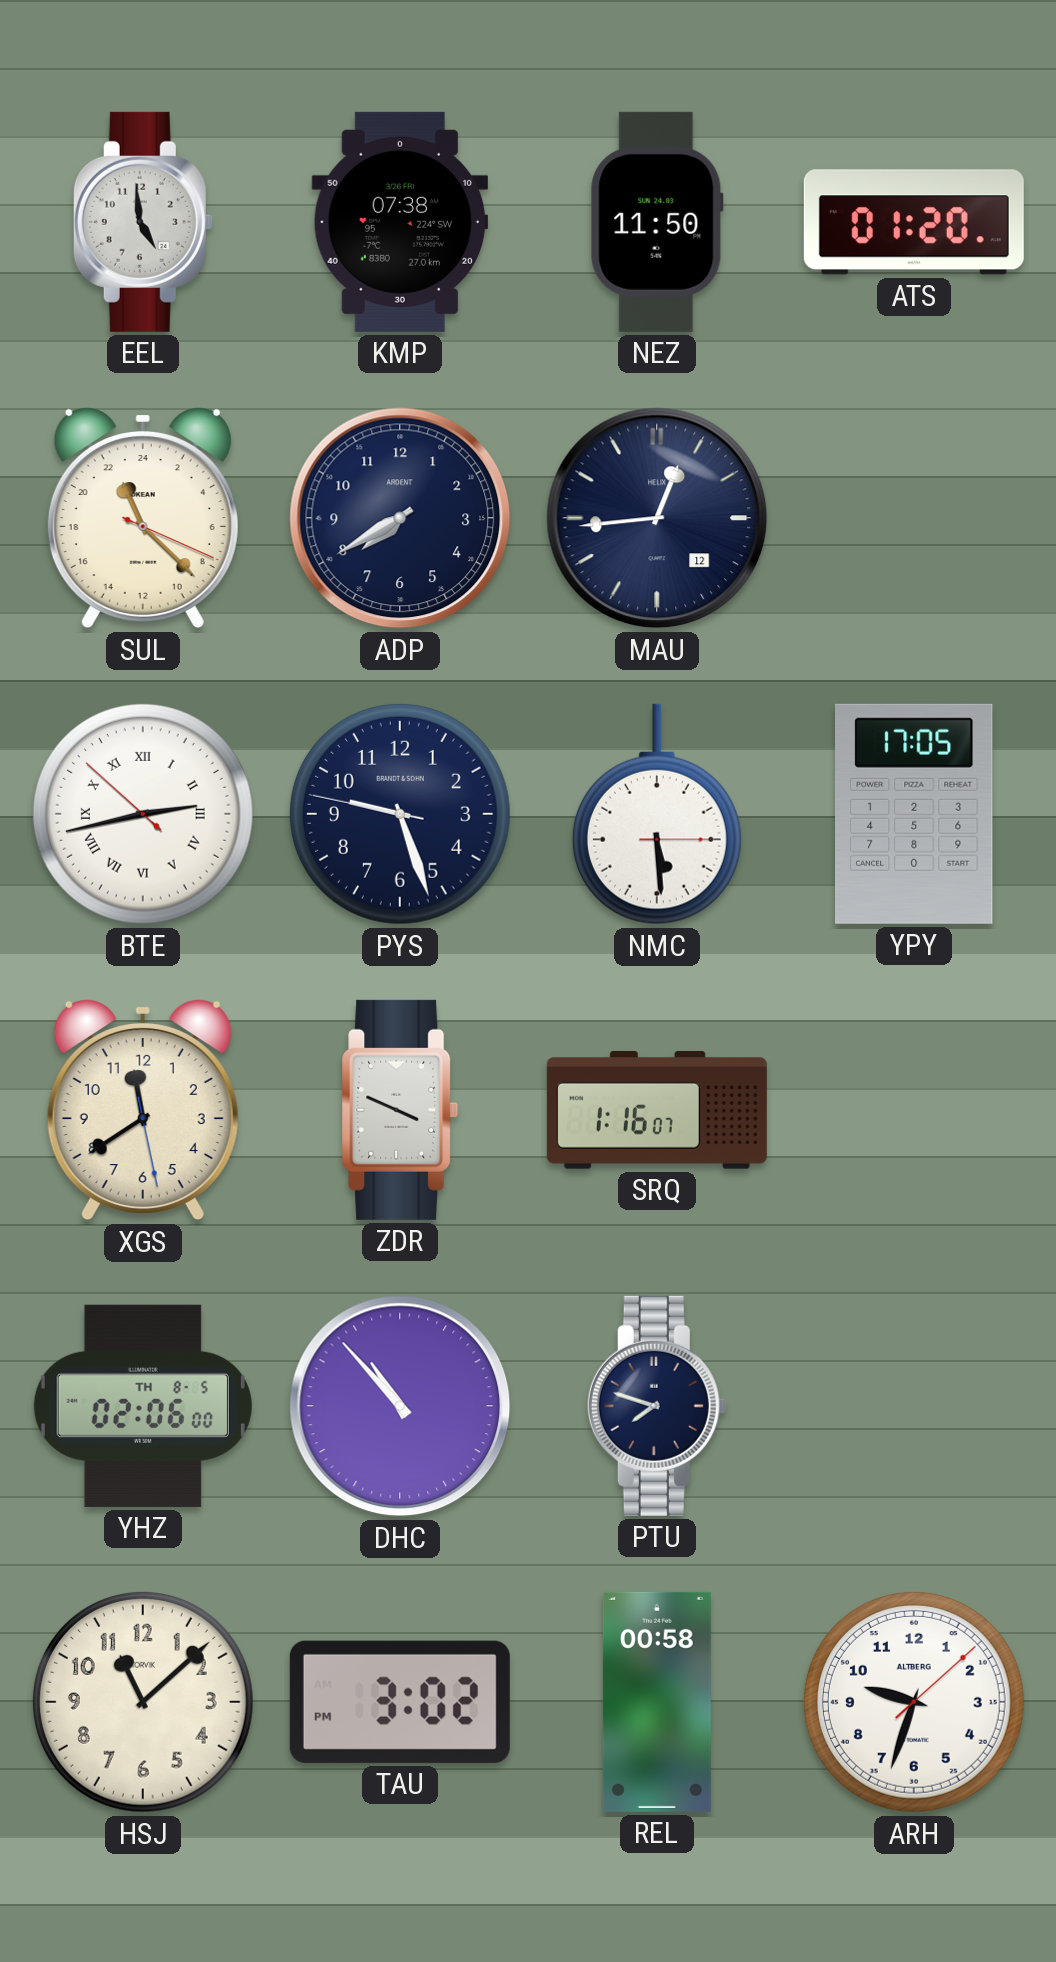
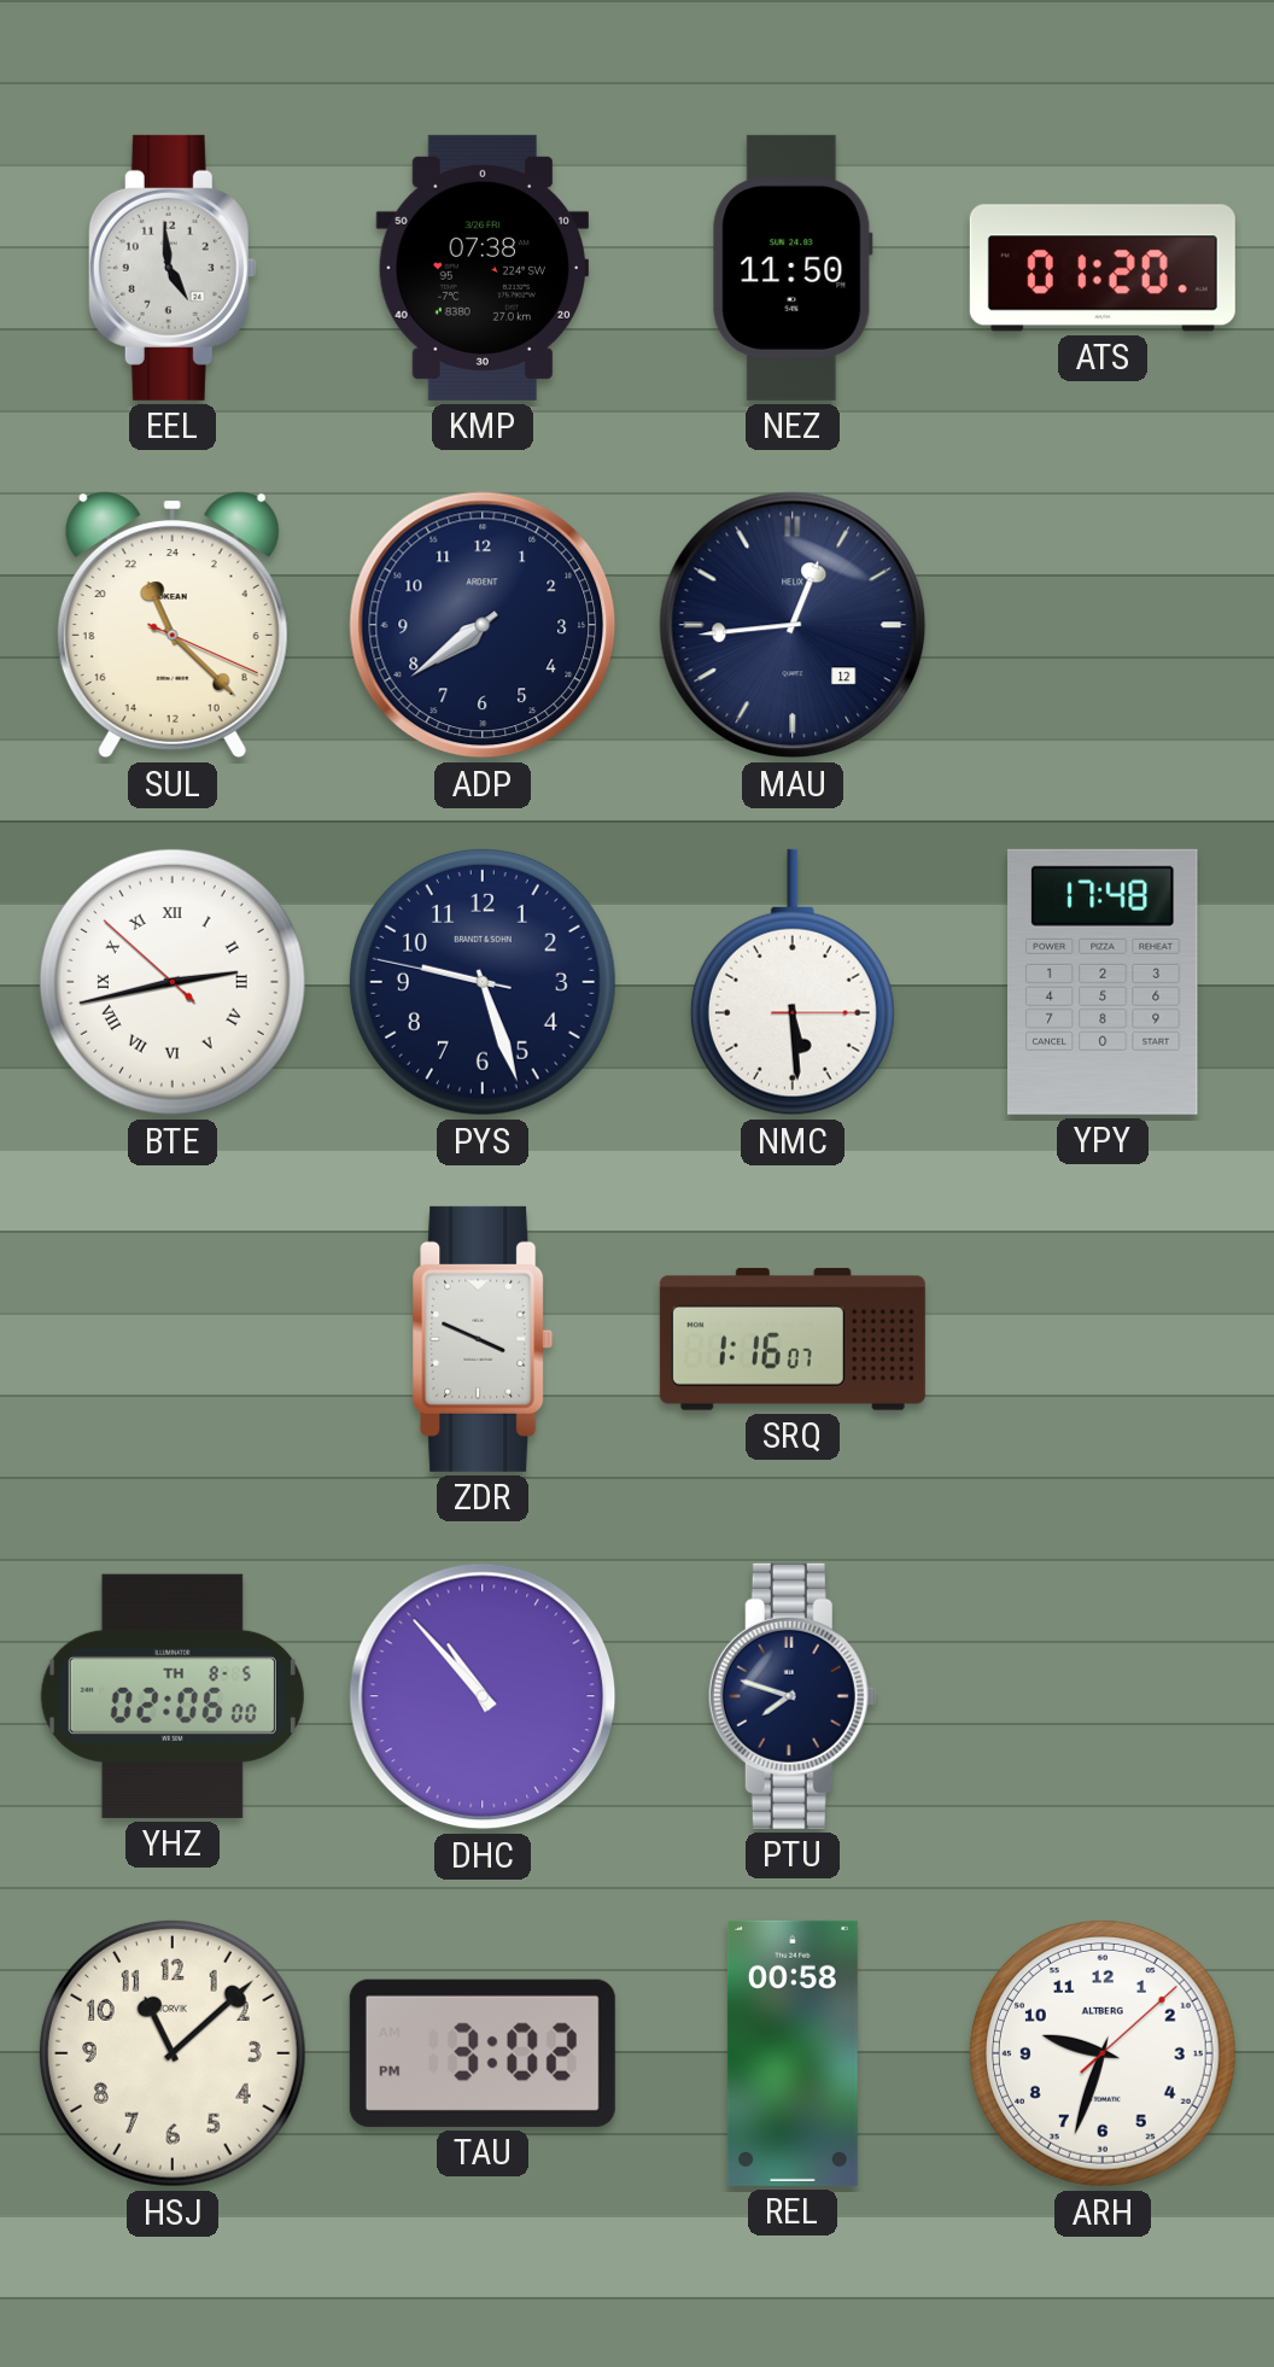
ADP: 7:40 -> 7:39 (483, 625)
YPY: 17:05 -> 17:48 (1103, 982)
XGS: 11:39 -> none (143, 1110)
